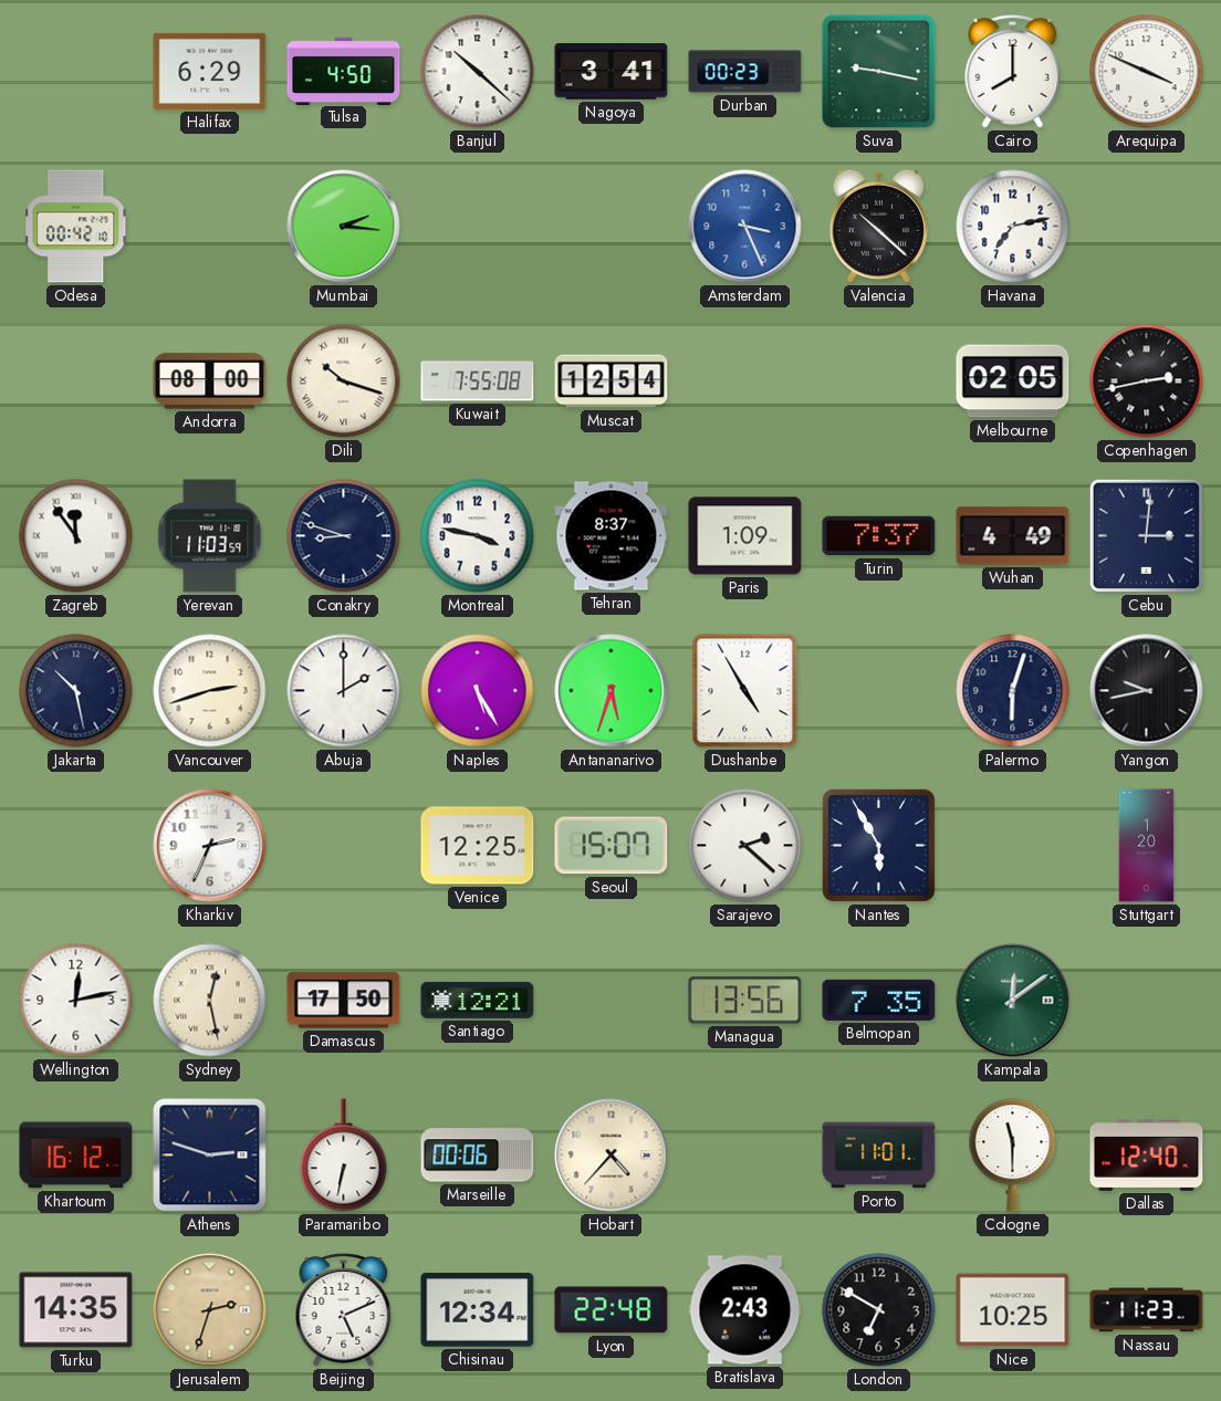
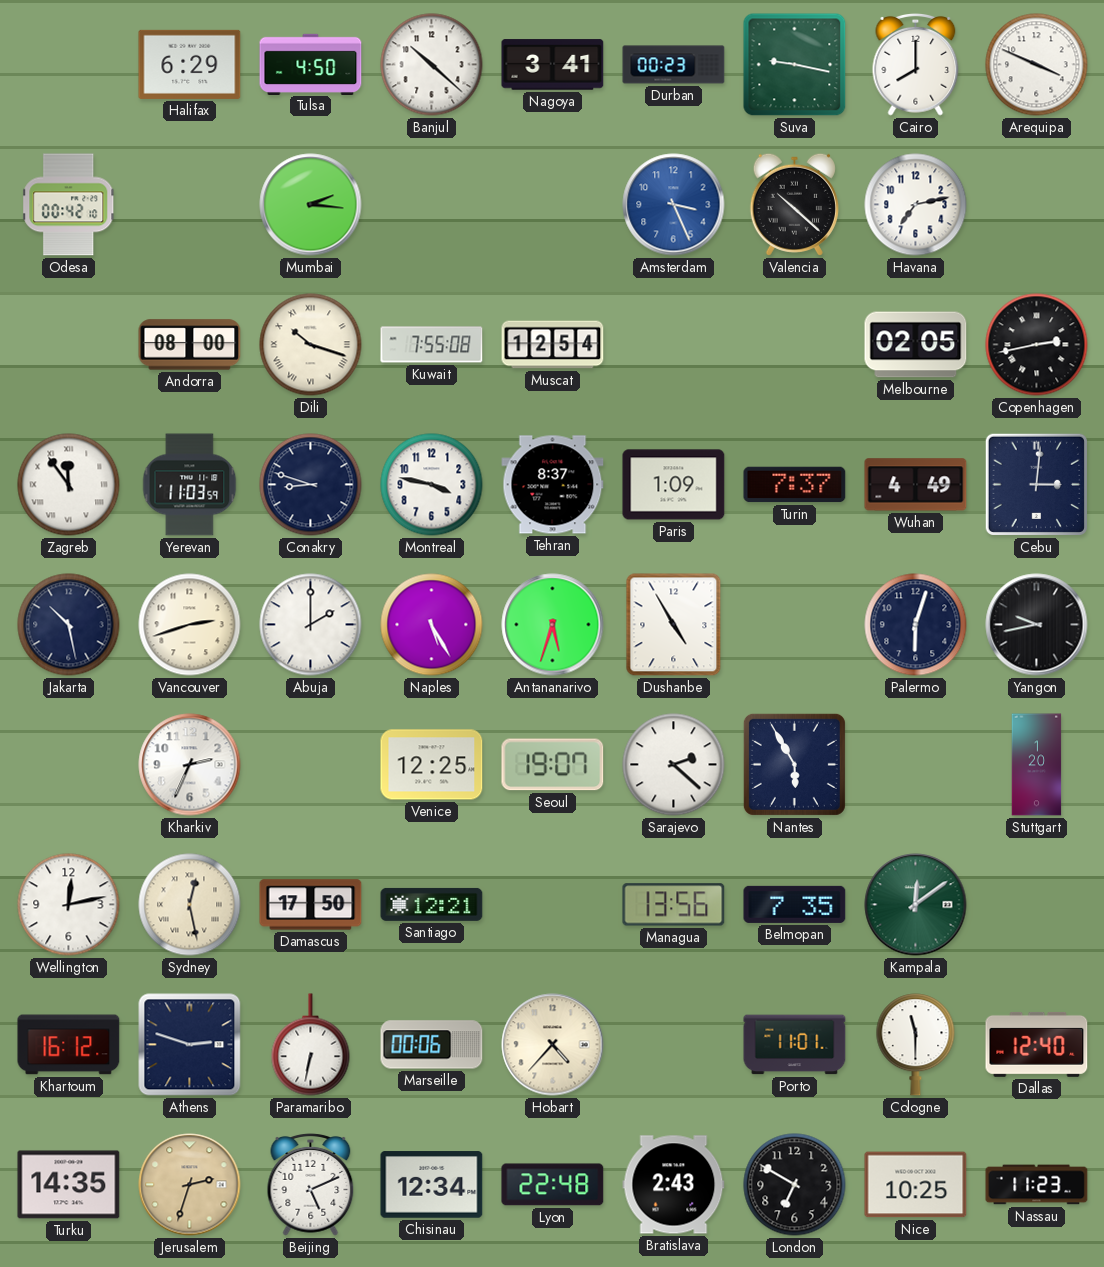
Seoul: 15:07 -> 19:07 (553, 765)
